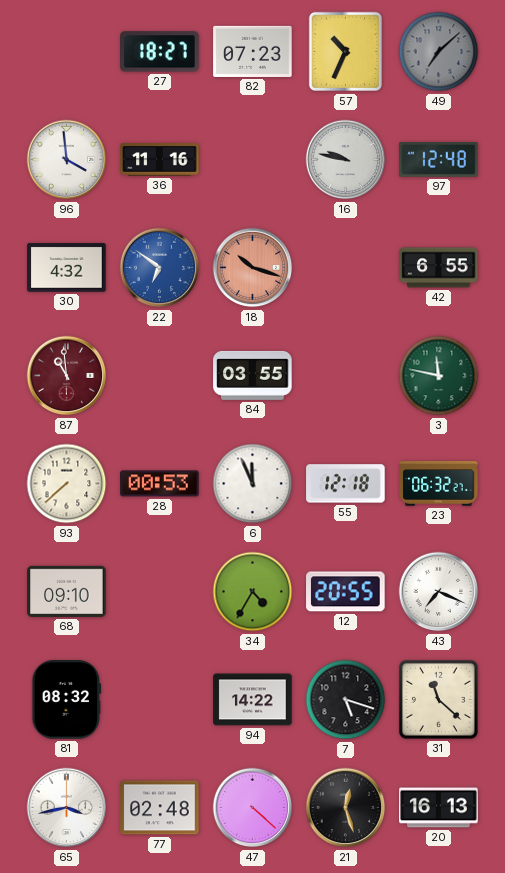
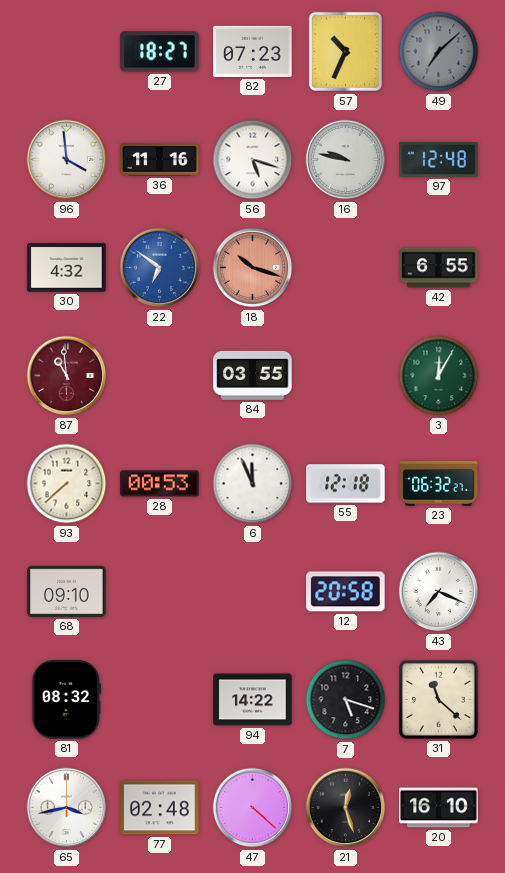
56: none -> 5:18 (253, 160)
3: 11:47 -> 12:05 (439, 376)
34: 4:35 -> none (253, 592)
12: 20:55 -> 20:58 (346, 592)
20: 16:13 -> 16:10 (439, 808)
